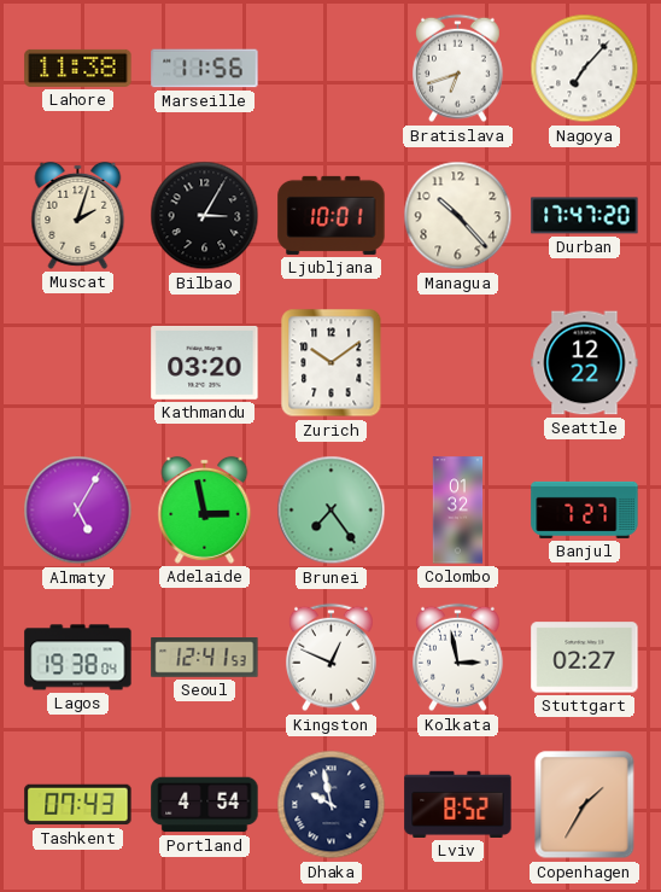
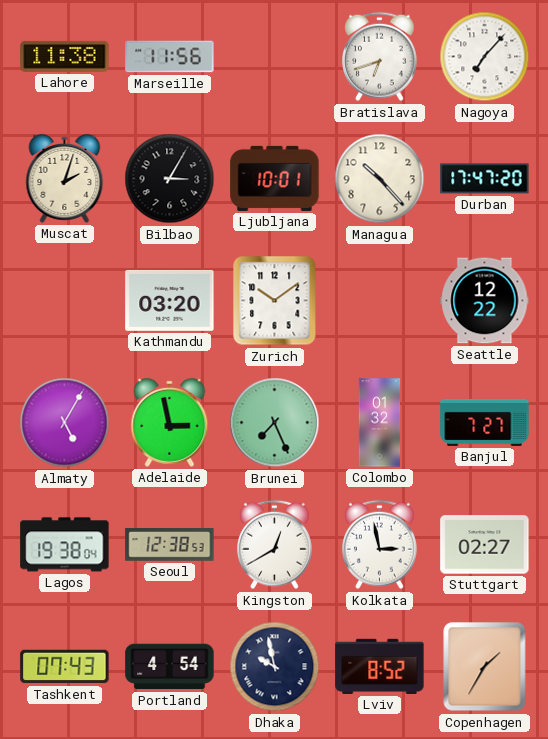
Brunei: 7:24 -> 7:26 (275, 423)
Seoul: 12:41 -> 12:38 (170, 545)
Kingston: 12:49 -> 12:40 (275, 545)
